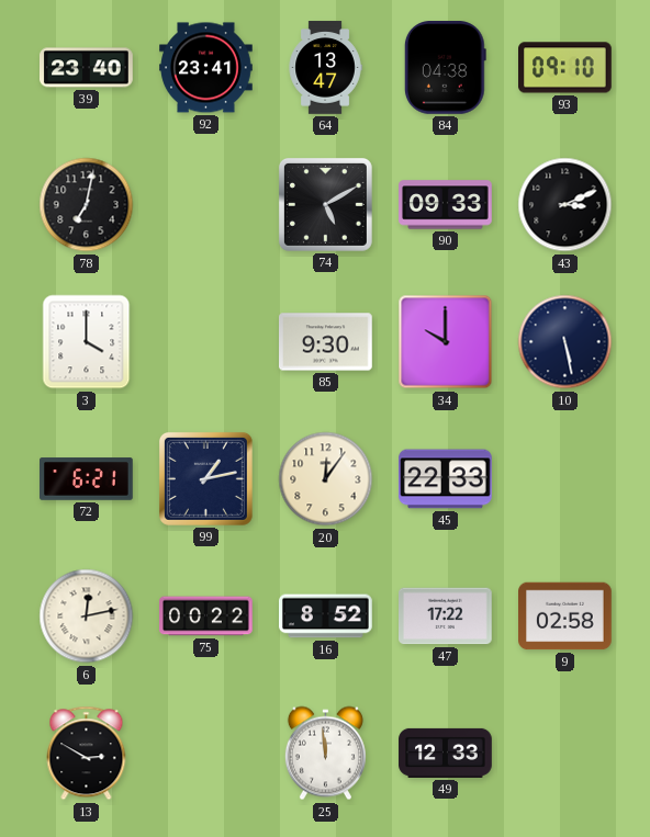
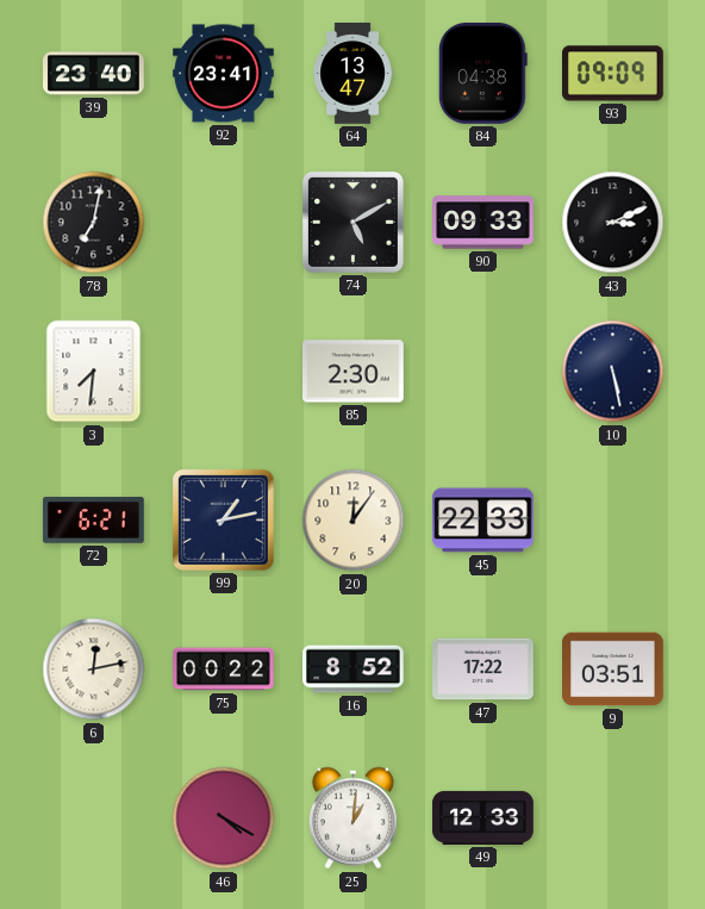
93: 09:10 -> 09:09 (613, 74)
3: 4:00 -> 7:31 (94, 372)
85: 9:30 -> 2:30 (354, 372)
34: 10:00 -> none (446, 342)
9: 02:58 -> 03:51 (613, 670)
13: 2:50 -> none (87, 754)
46: none -> 4:20 (224, 818)
25: 11:59 -> 1:01 (352, 818)
